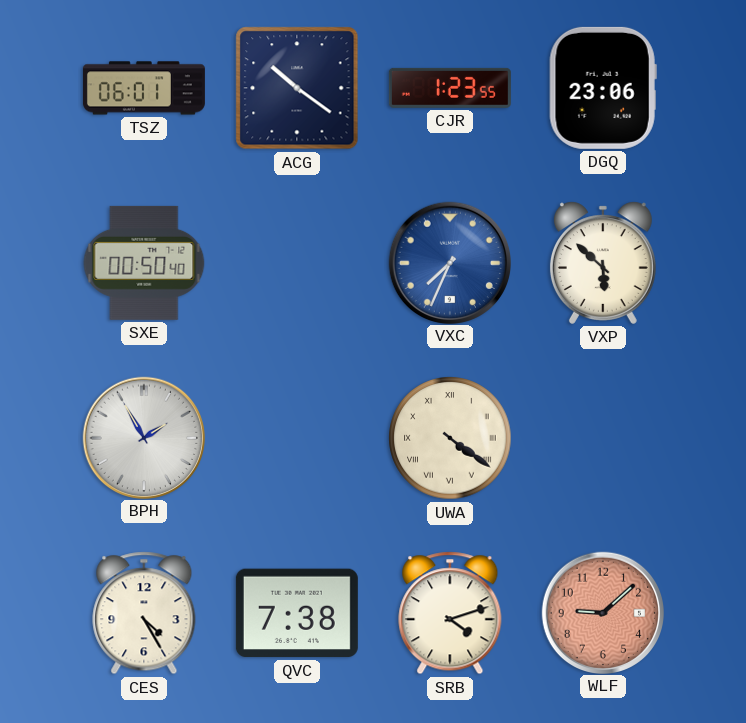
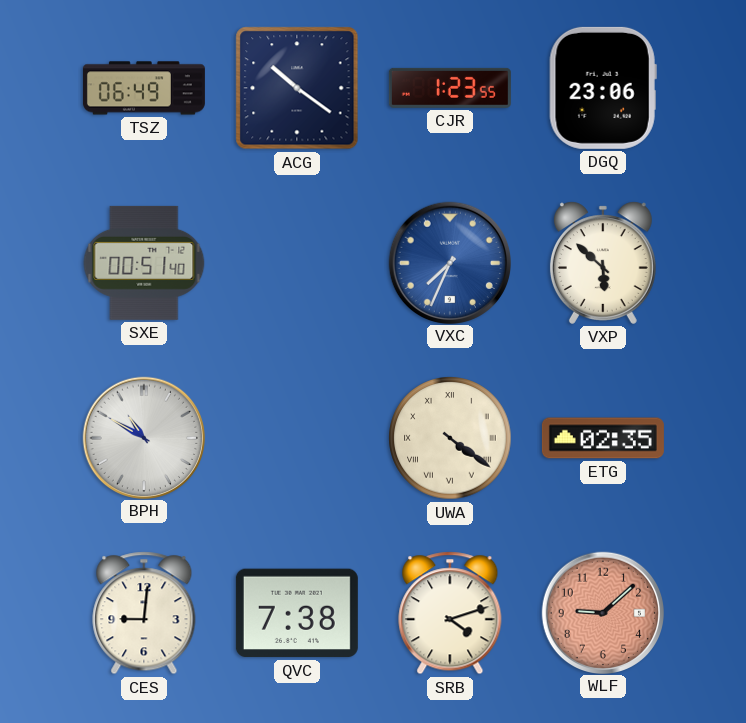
TSZ: 06:01 -> 06:49 (144, 88)
SXE: 00:50 -> 00:51 (144, 263)
BPH: 1:55 -> 10:50 (143, 437)
ETG: none -> 02:35 (603, 438)
CES: 4:25 -> 9:01 (144, 613)
